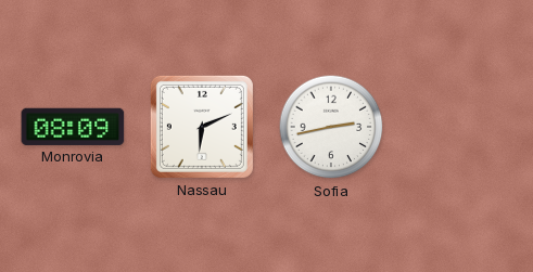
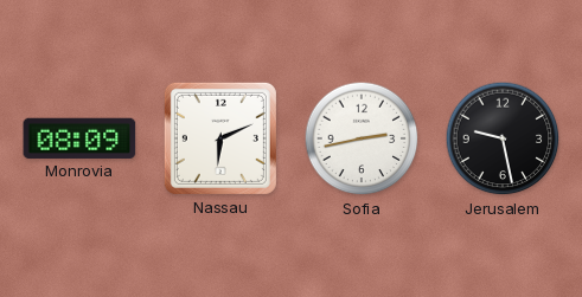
Jerusalem: none -> 9:28 (503, 138)
